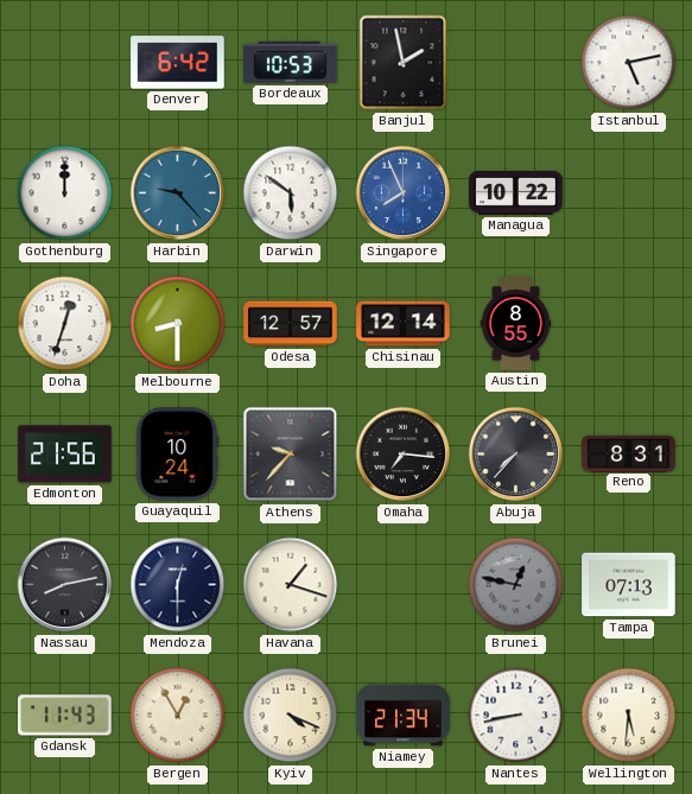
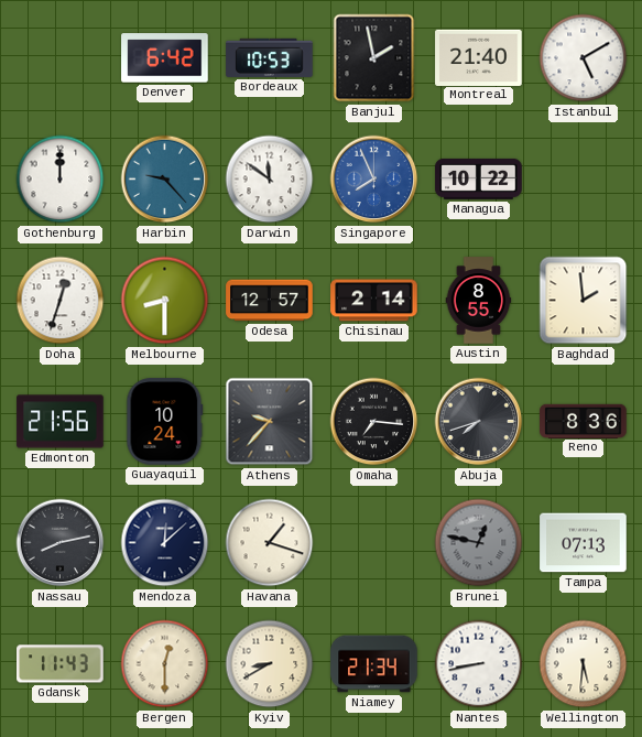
Montreal: none -> 21:40 (479, 57)
Istanbul: 5:13 -> 5:10 (584, 58)
Darwin: 5:51 -> 11:51 (270, 180)
Chisinau: 12:14 -> 2:14 (374, 301)
Baghdad: none -> 1:59 (584, 301)
Abuja: 7:37 -> 7:42 (479, 422)
Reno: 8:31 -> 8:36 (584, 421)
Mendoza: 12:30 -> 12:08 (165, 543)
Bergen: 12:55 -> 12:30 (165, 664)
Kyiv: 4:19 -> 8:40 (270, 664)
